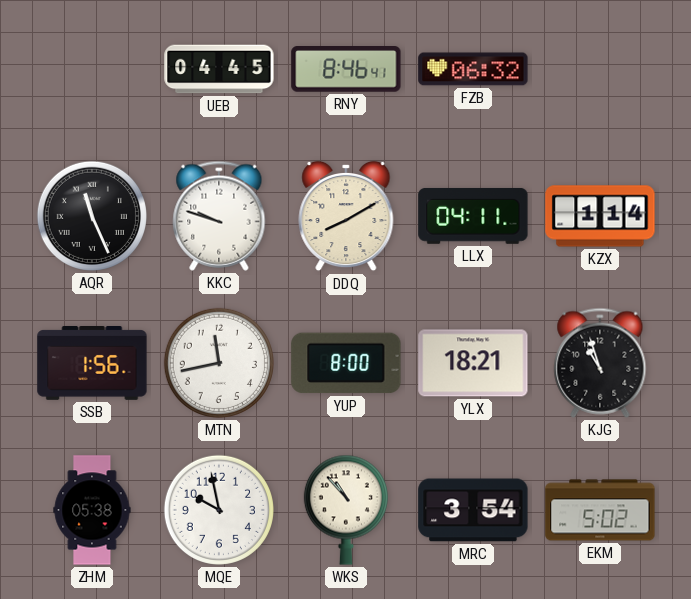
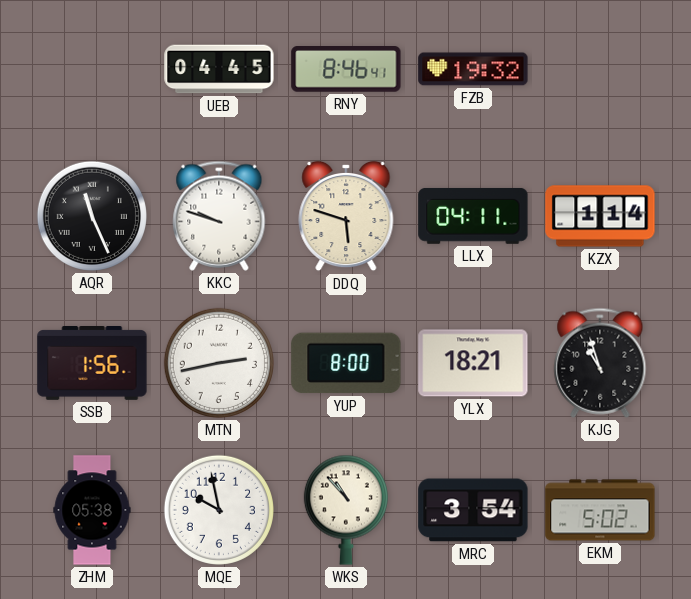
FZB: 06:32 -> 19:32 (473, 69)
DDQ: 8:10 -> 5:48 (346, 216)
MTN: 11:43 -> 2:43 (219, 363)
